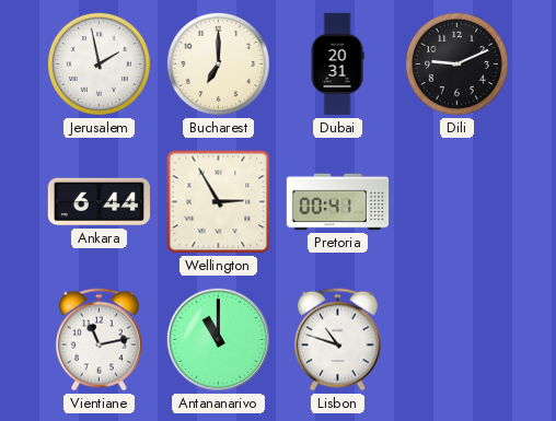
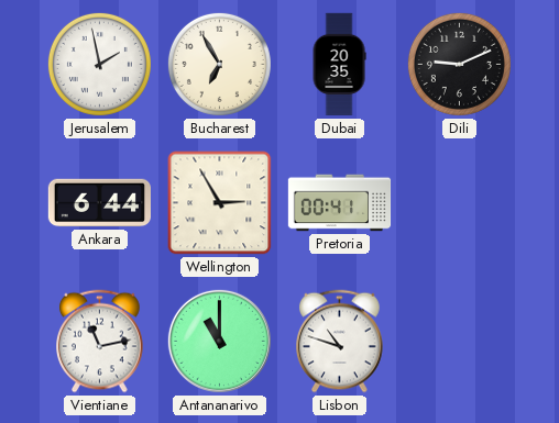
Bucharest: 7:00 -> 6:55 (219, 64)
Dubai: 20:31 -> 20:35 (339, 65)
